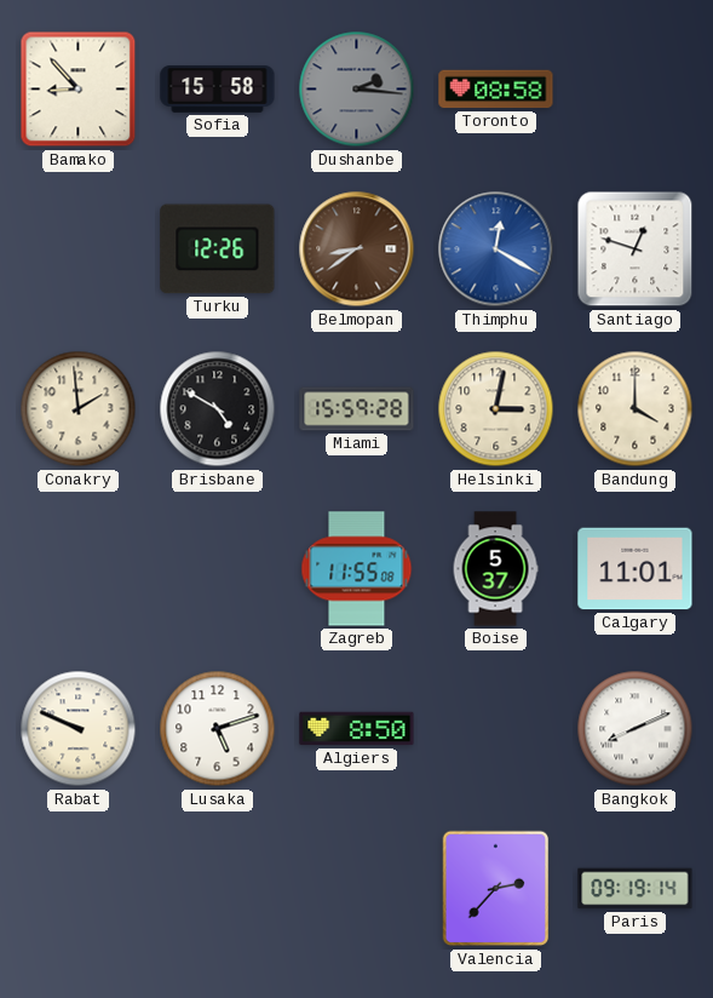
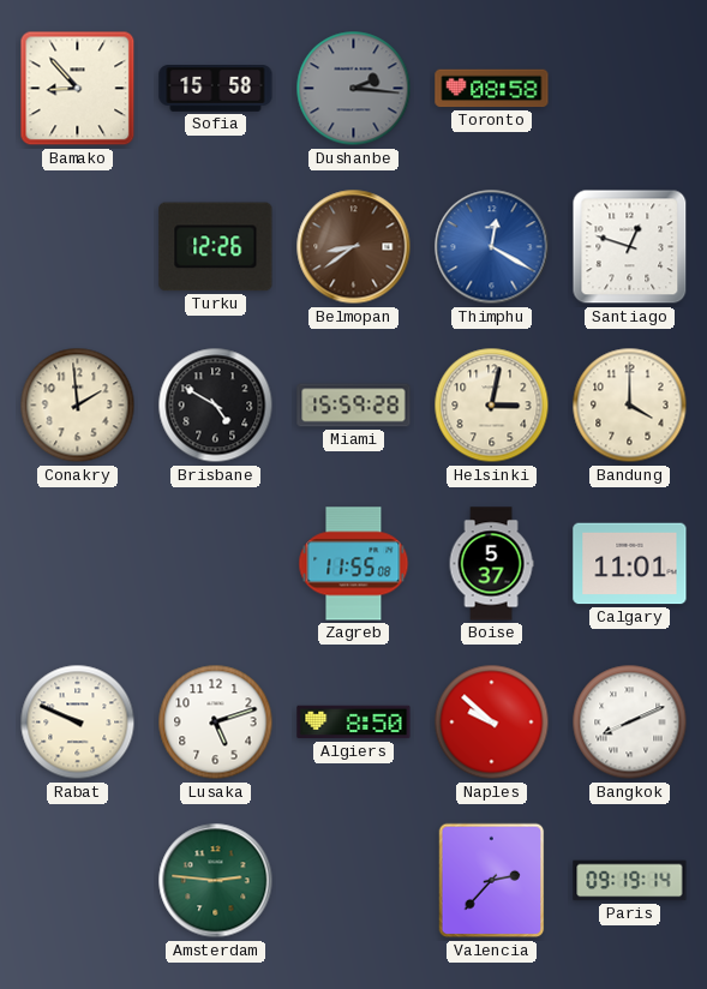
Naples: none -> 9:52 (492, 723)
Amsterdam: none -> 2:46 (216, 881)
